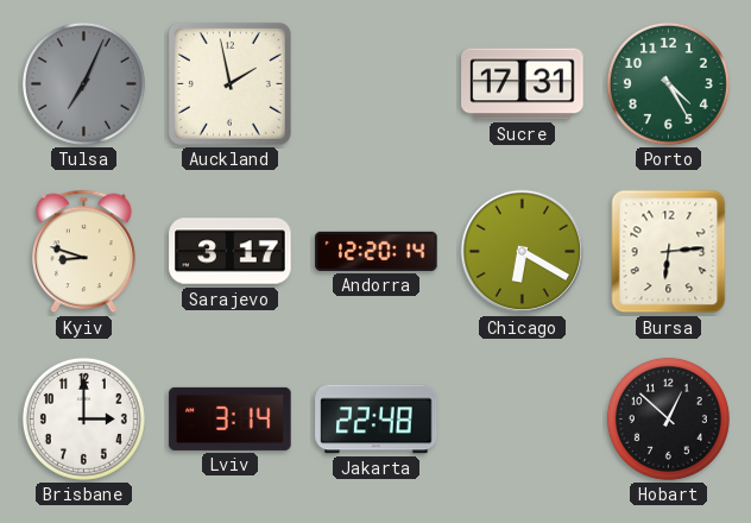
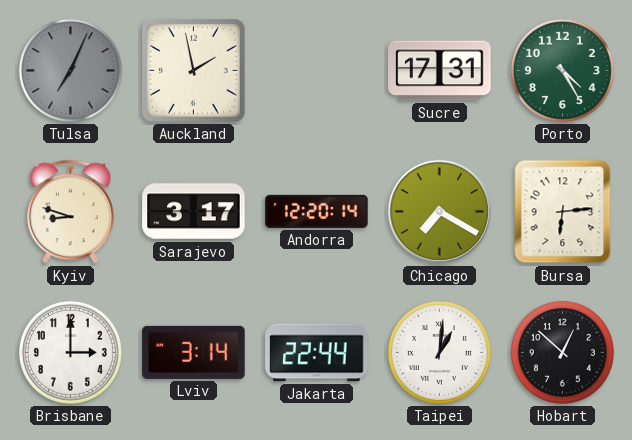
Chicago: 6:20 -> 7:20 (440, 212)
Jakarta: 22:48 -> 22:44 (317, 353)
Taipei: none -> 1:01 (439, 352)
